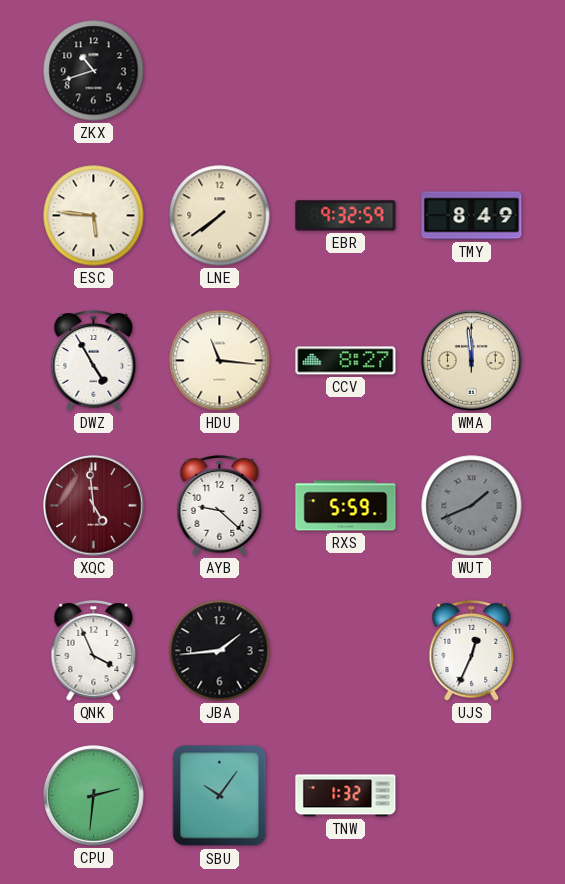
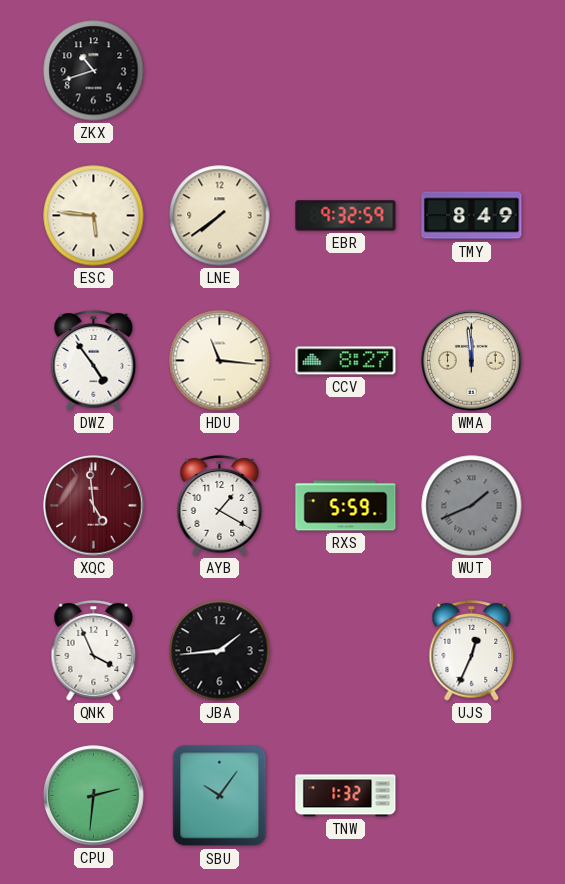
DWZ: 4:55 -> 4:54 (94, 361)
AYB: 9:22 -> 1:20 (220, 506)
